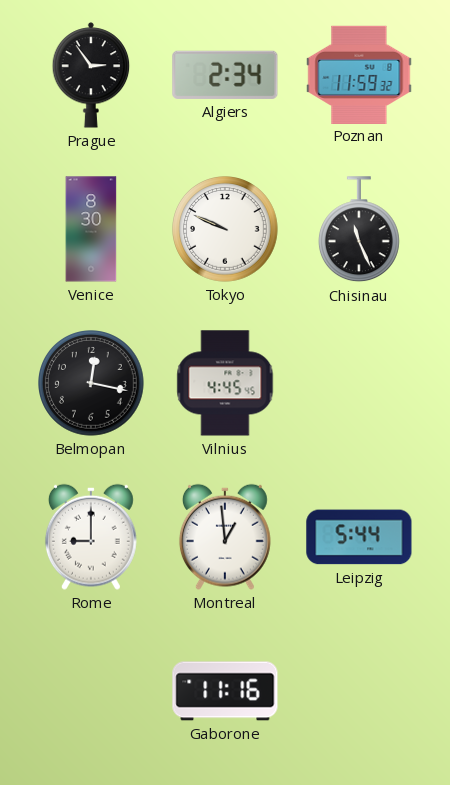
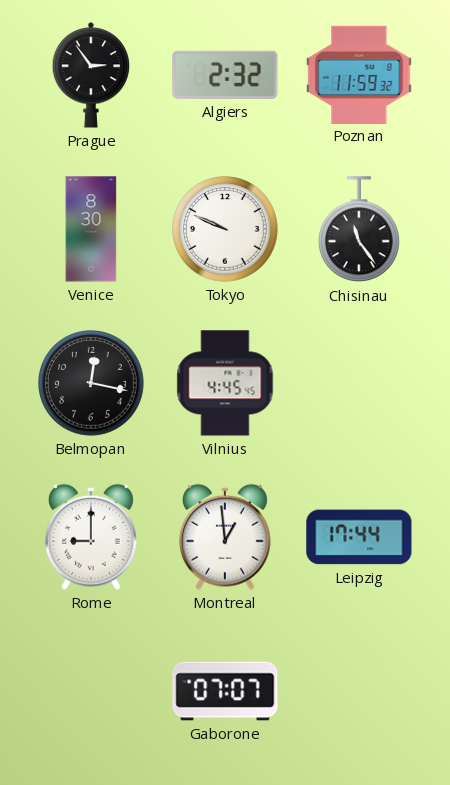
Algiers: 2:34 -> 2:32 (225, 75)
Chisinau: 11:26 -> 11:24 (359, 230)
Leipzig: 5:44 -> 17:44 (359, 537)
Gaborone: 11:16 -> 07:07 (225, 691)
